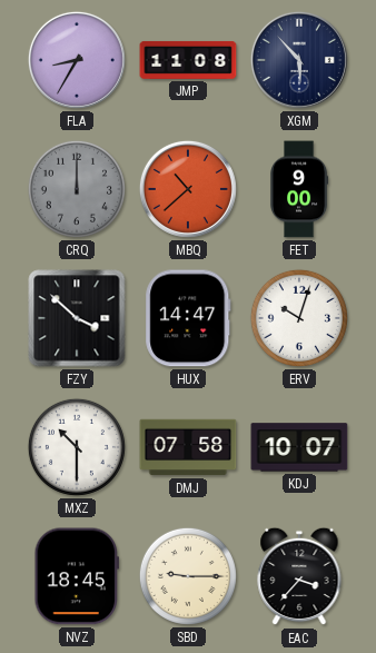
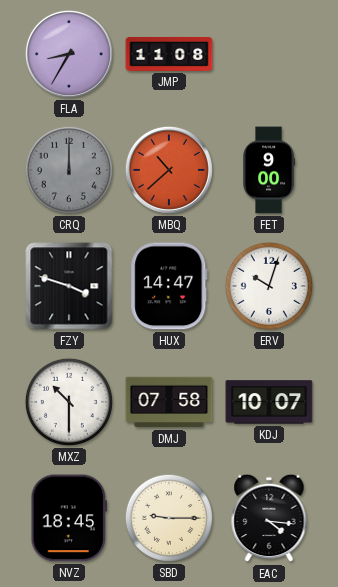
XGM: 5:53 -> none (299, 60)
FZY: 3:52 -> 3:48 (69, 286)
EAC: 3:37 -> 4:16 (269, 518)
